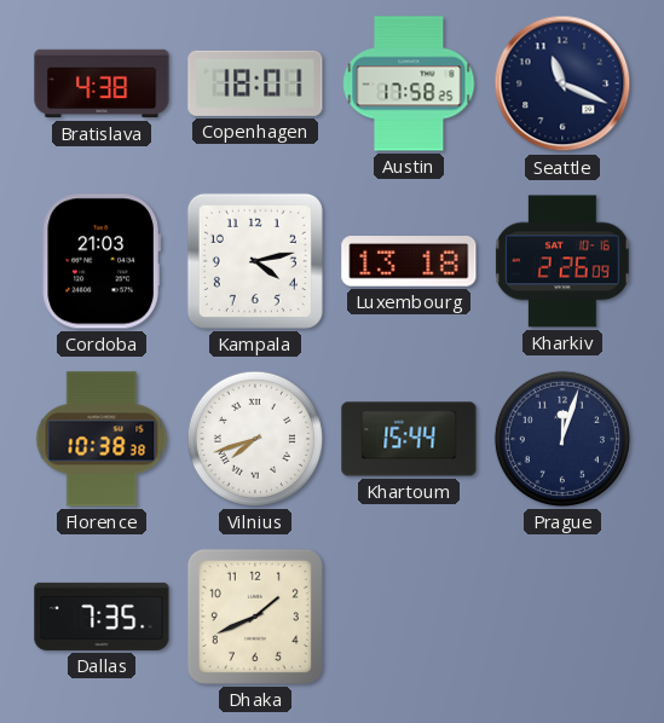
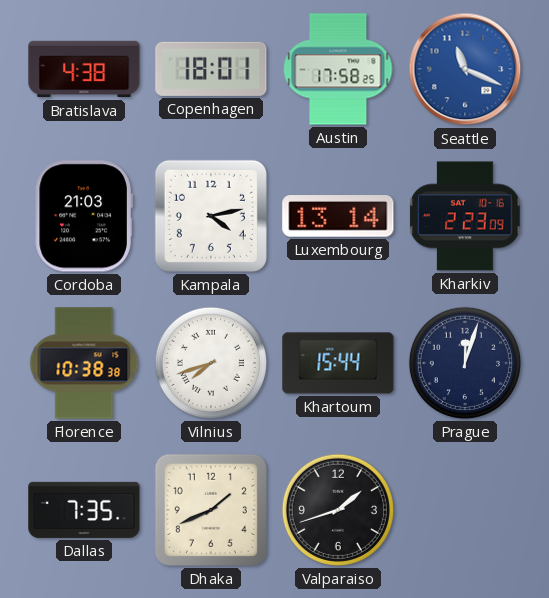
Seattle dial: navy -> blue (465, 69)
Luxembourg: 13:18 -> 13:14 (338, 217)
Kharkiv: 2:26 -> 2:23 (465, 216)
Valparaiso: none -> 1:42 (338, 510)
